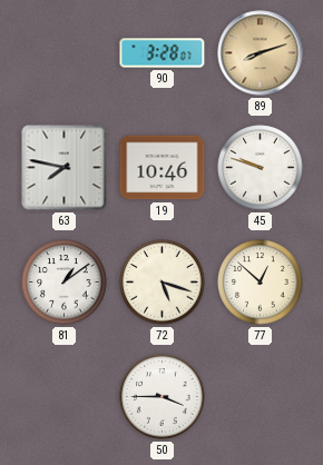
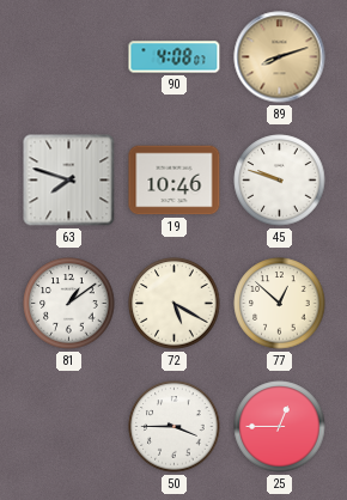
90: 3:28 -> 4:08 (175, 57)
63: 7:47 -> 7:48 (69, 181)
72: 5:18 -> 5:20 (175, 304)
25: none -> 12:45 (280, 427)
